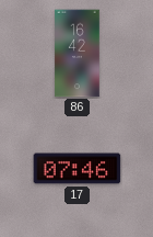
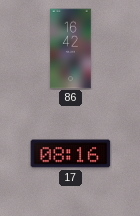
17: 07:46 -> 08:16 (71, 154)
